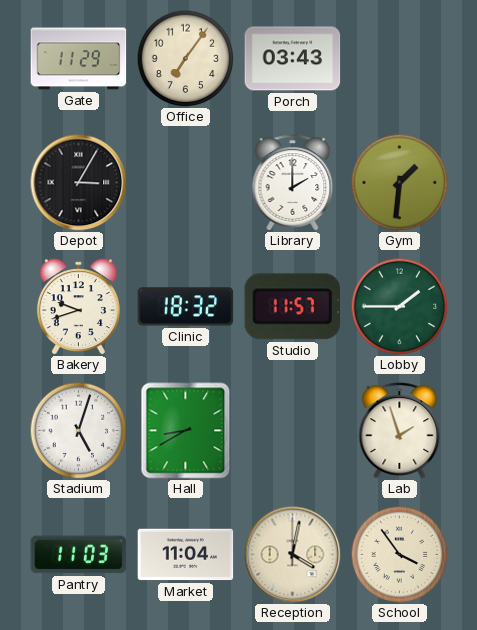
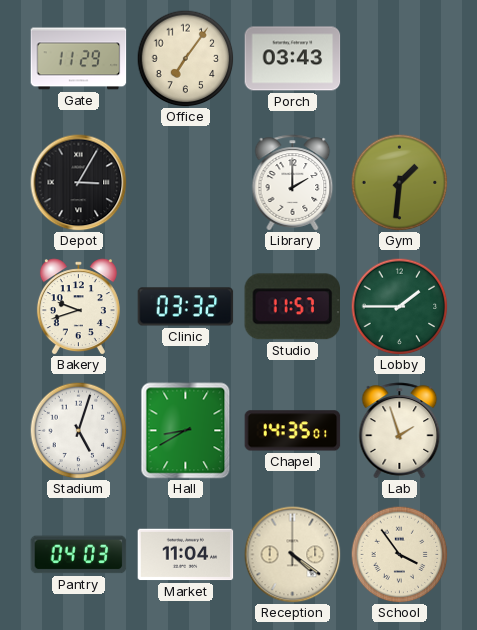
Clinic: 18:32 -> 03:32 (186, 307)
Chapel: none -> 14:35 (293, 431)
Pantry: 11:03 -> 04:03 (79, 555)
Reception: 4:02 -> 4:21 (293, 555)
